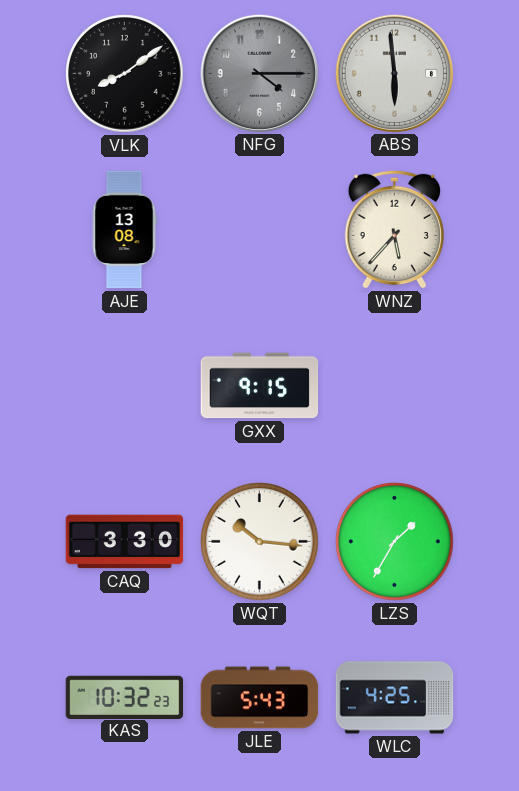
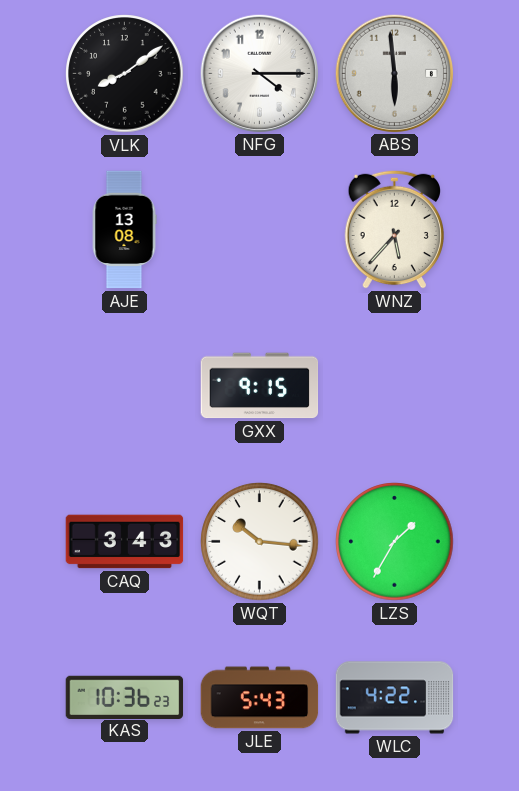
NFG dial: grey -> white (259, 73)
CAQ: 3:30 -> 3:43 (125, 542)
KAS: 10:32 -> 10:36 (125, 697)
WLC: 4:25 -> 4:22 (395, 698)
